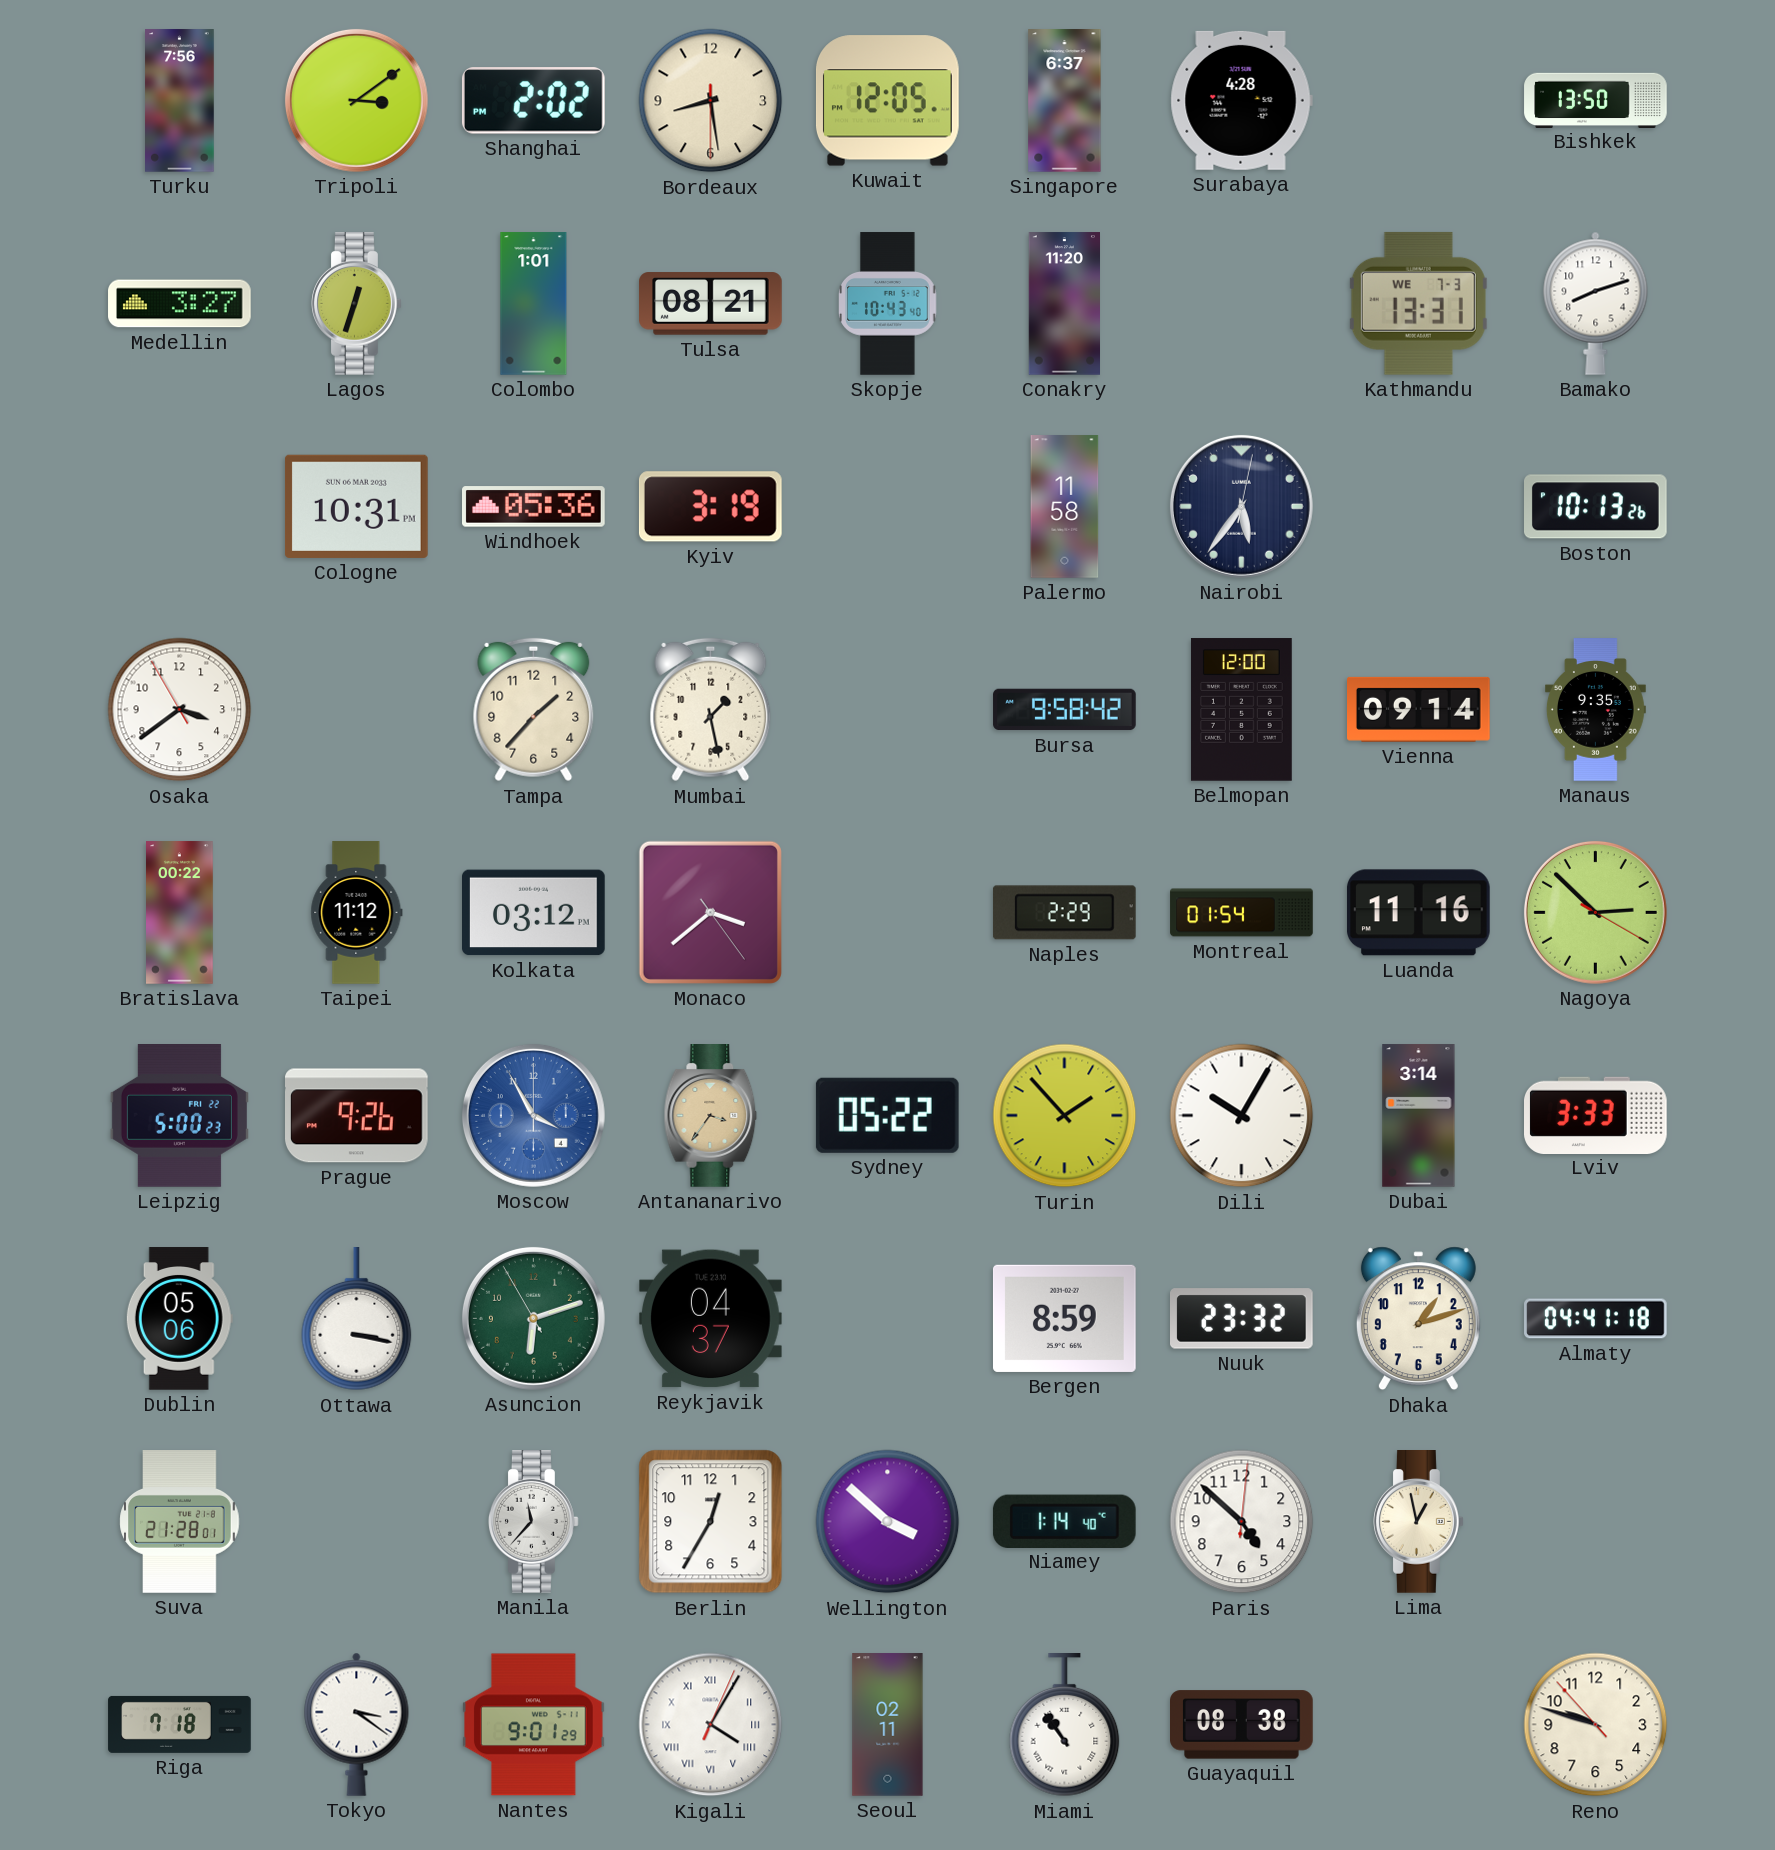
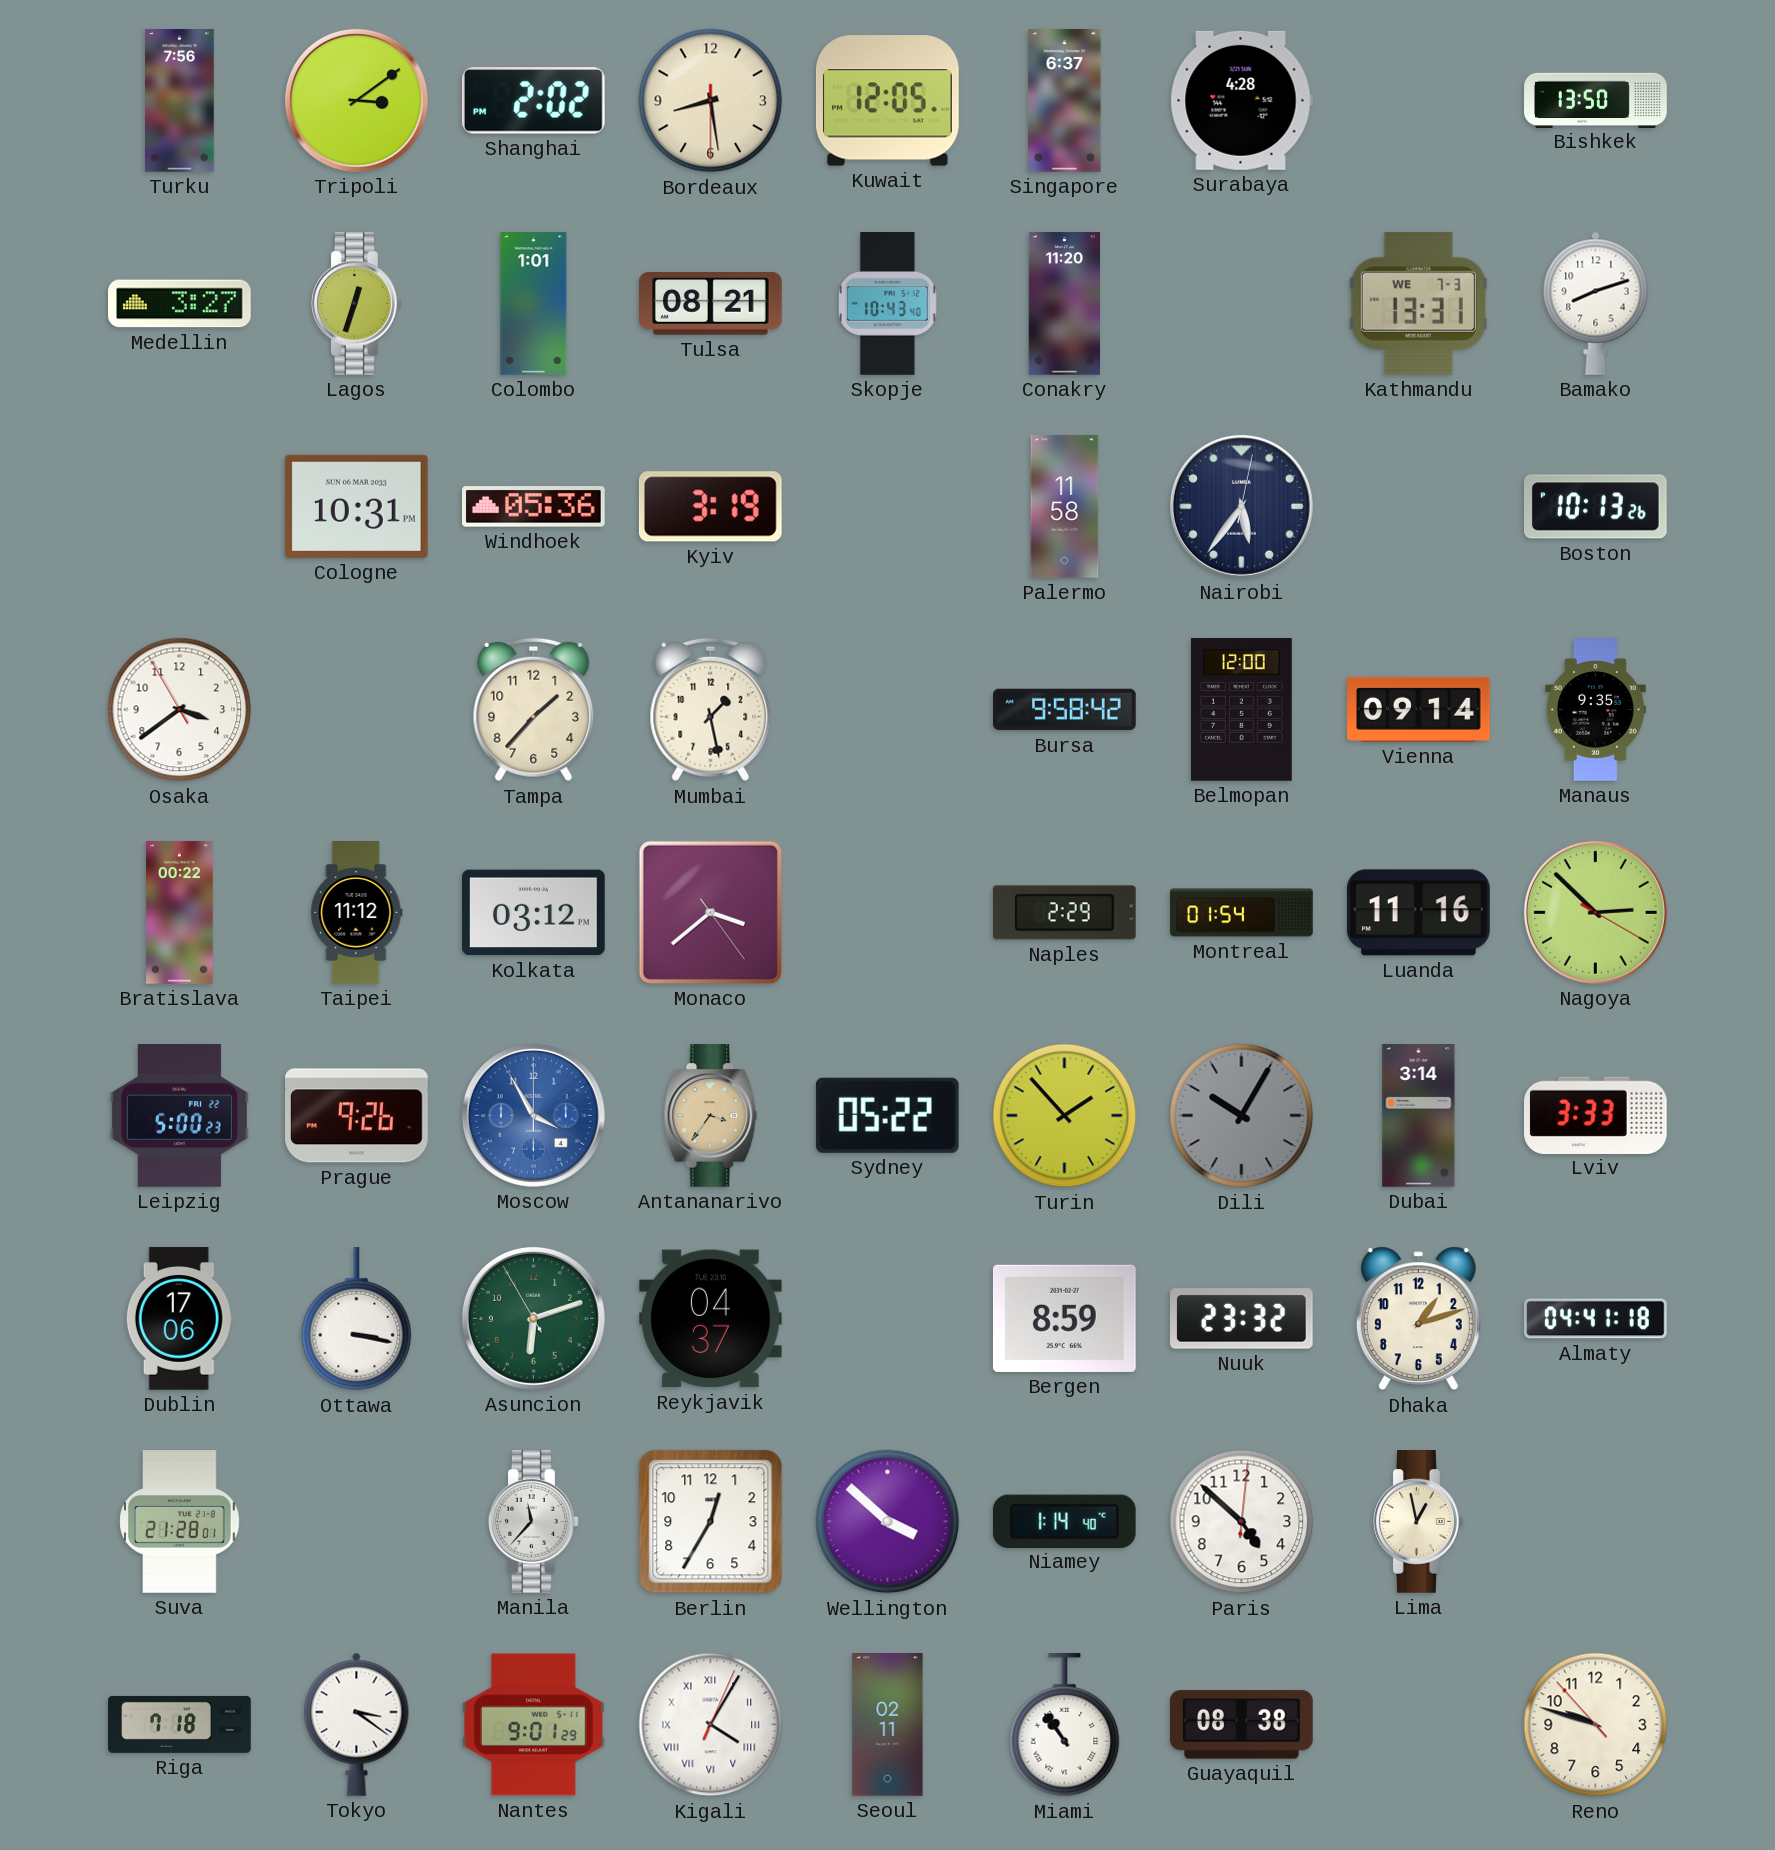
Dili dial: white -> grey (1242, 1116)
Dublin: 05:06 -> 17:06 (179, 1319)
